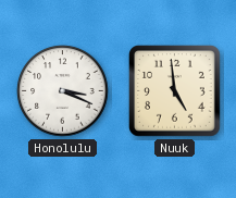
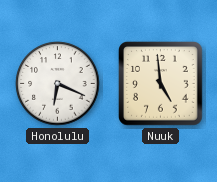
Honolulu: 3:19 -> 6:19 (58, 84)
